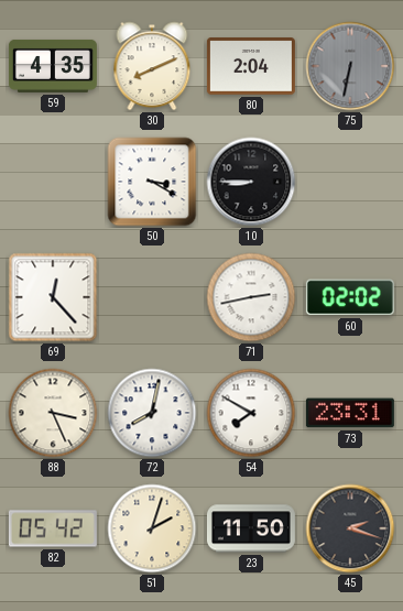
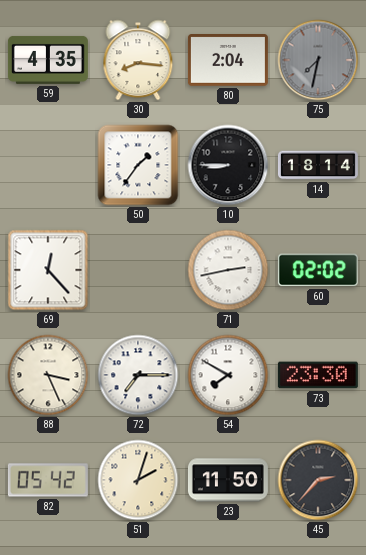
30: 8:11 -> 8:16 (138, 60)
75: 6:32 -> 7:32 (318, 60)
50: 3:20 -> 1:36 (138, 165)
14: none -> 18:14 (318, 165)
72: 8:02 -> 7:15 (138, 375)
73: 23:31 -> 23:30 (318, 375)
45: 2:18 -> 2:37 (318, 480)
